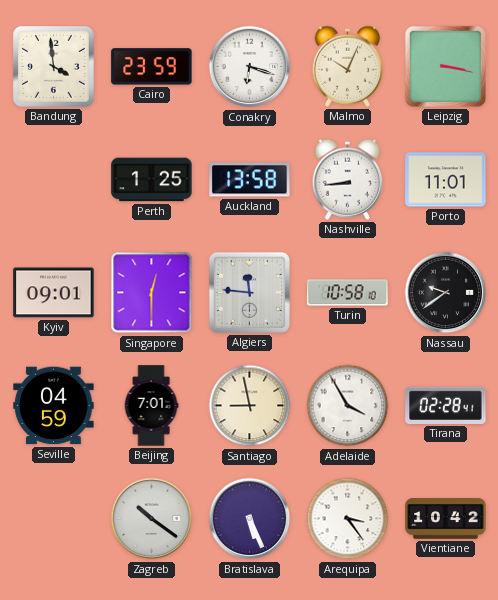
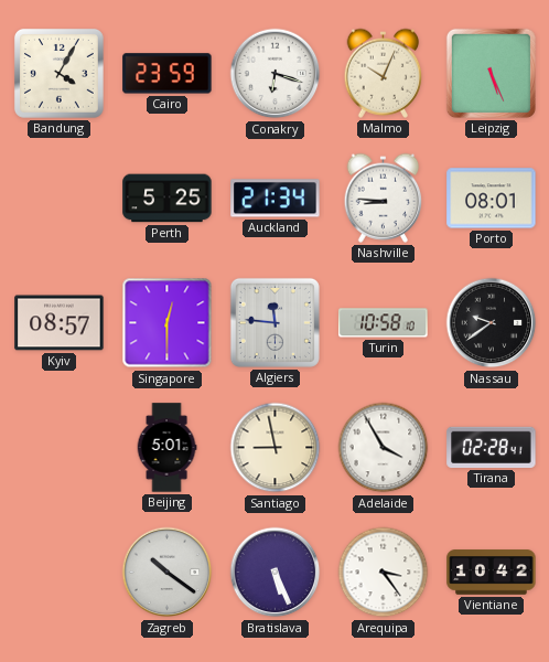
Bandung: 3:59 -> 4:05 (58, 73)
Leipzig: 3:17 -> 5:26 (491, 73)
Perth: 1:25 -> 5:25 (168, 199)
Auckland: 13:58 -> 21:34 (276, 199)
Nashville: 8:44 -> 8:46 (384, 197)
Porto: 11:01 -> 08:01 (492, 199)
Kyiv: 09:01 -> 08:57 (60, 323)
Seville: 04:59 -> none (54, 406)
Beijing: 7:01 -> 5:01 (166, 448)
